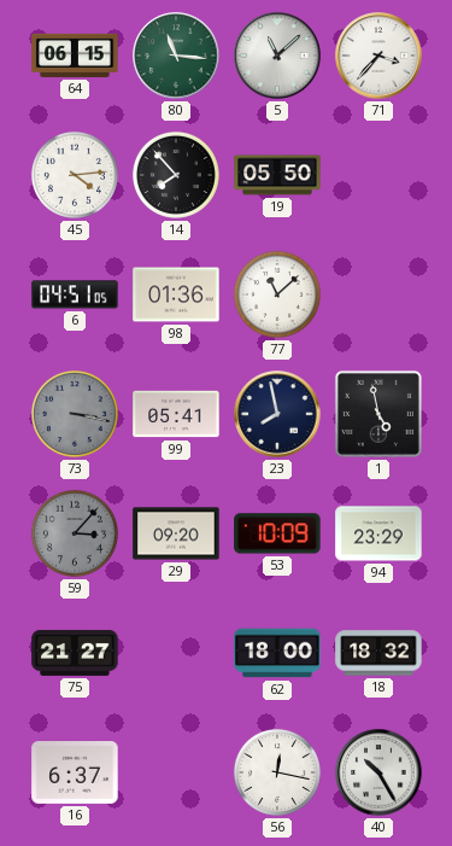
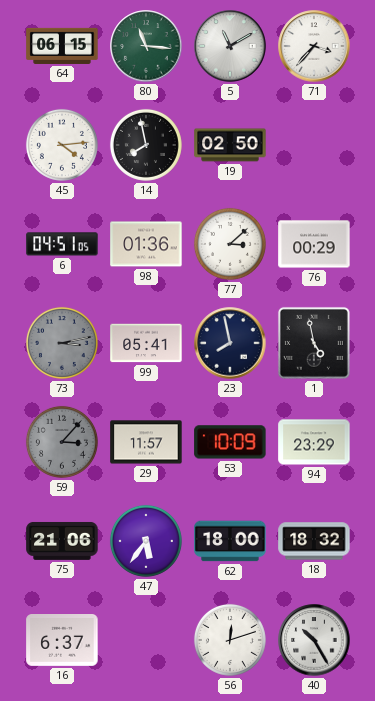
5: 11:08 -> 11:10 (230, 46)
14: 7:53 -> 7:58 (146, 145)
19: 05:50 -> 02:50 (230, 145)
77: 11:08 -> 3:08 (230, 244)
76: none -> 00:29 (314, 244)
73: 3:17 -> 3:13 (62, 343)
29: 09:20 -> 11:57 (146, 442)
75: 21:27 -> 21:06 (62, 541)
47: none -> 5:36 (146, 541)
56: 12:17 -> 12:12 (230, 640)
